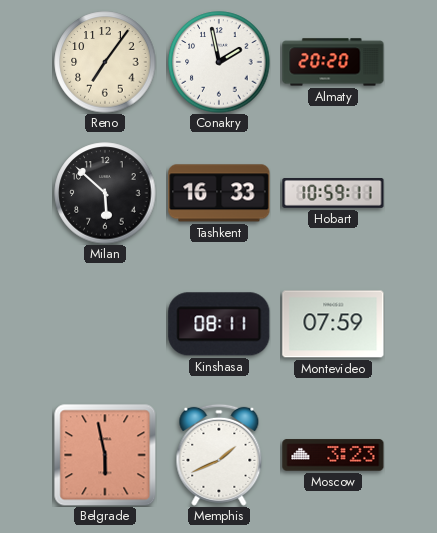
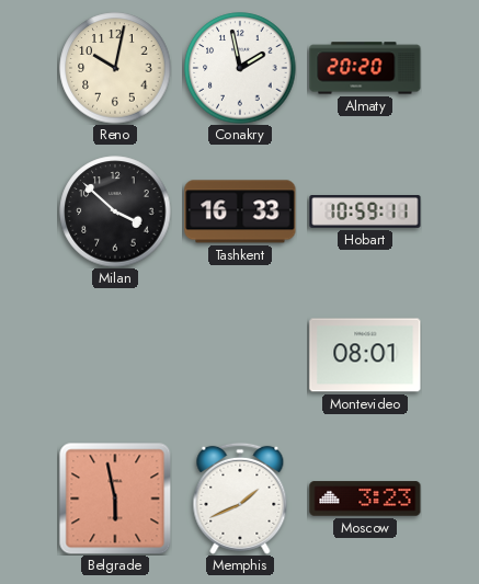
Reno: 7:06 -> 10:02 (115, 68)
Milan: 5:52 -> 3:52 (115, 211)
Kinshasa: 08:11 -> none (219, 324)
Montevideo: 07:59 -> 08:01 (365, 355)
